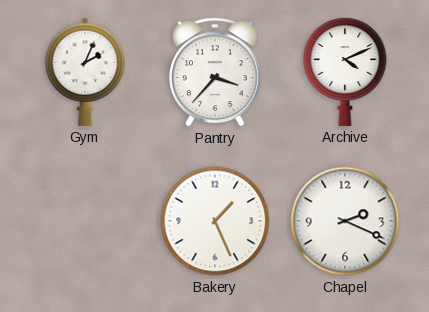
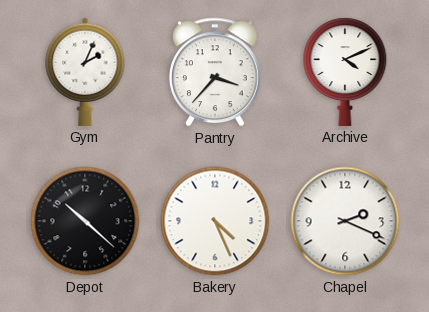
Depot: none -> 10:22 (85, 221)
Bakery: 1:26 -> 4:26 (215, 221)
